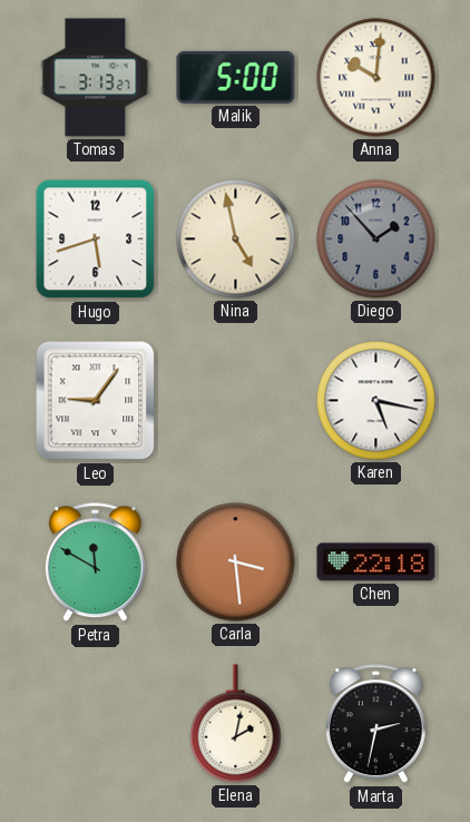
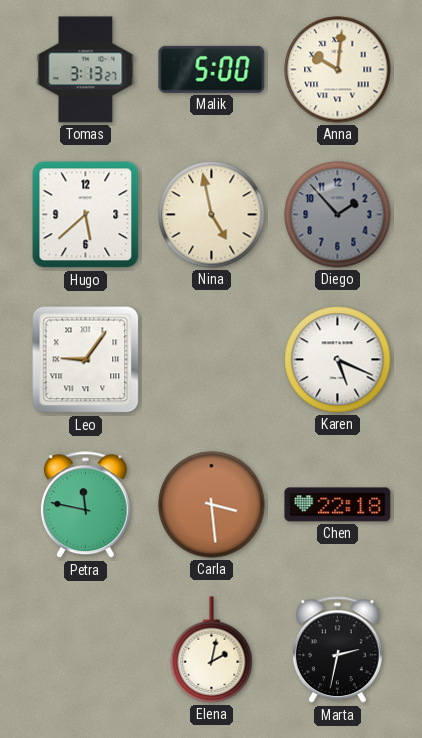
Hugo: 5:42 -> 5:38 (86, 215)
Karen: 5:17 -> 5:19 (338, 360)
Petra: 11:50 -> 11:47 (85, 505)
